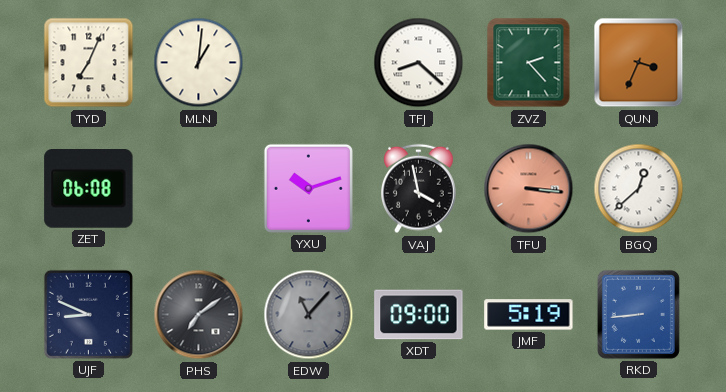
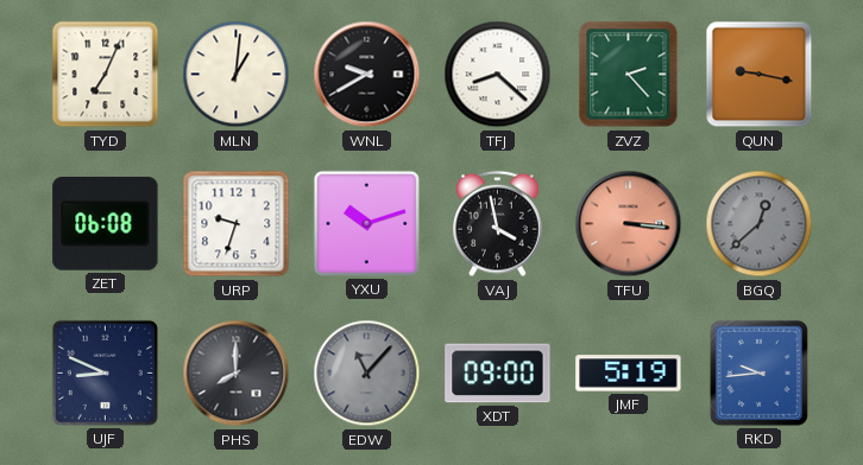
WNL: none -> 9:40 (367, 75)
QUN: 3:34 -> 9:17 (760, 75)
URP: none -> 9:33 (237, 224)
BGQ dial: white -> grey (760, 224)
PHS: 7:09 -> 8:00 (237, 374)
RKD: 8:44 -> 9:44 (758, 372)
